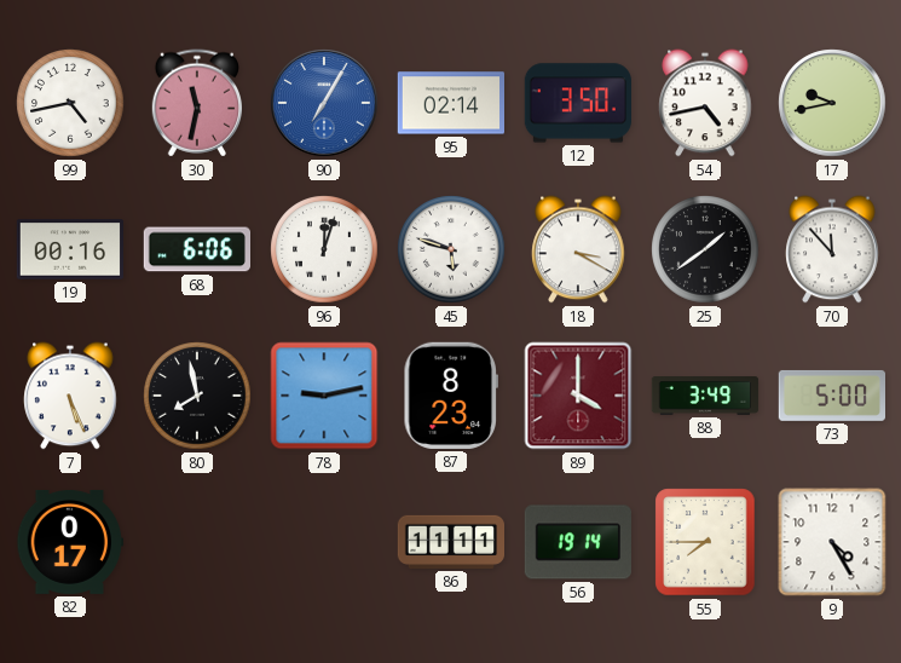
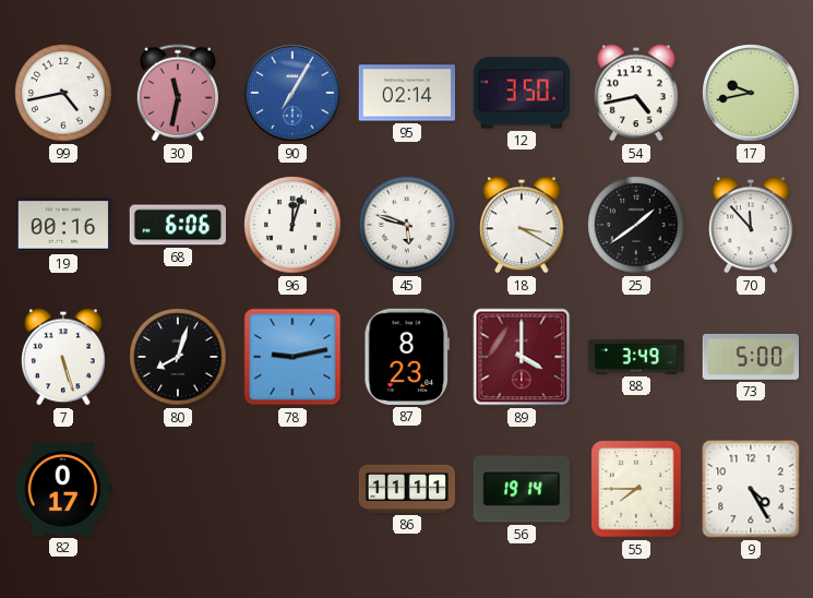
7: 5:26 -> 5:27 (63, 357)
80: 7:58 -> 8:03 (178, 357)
